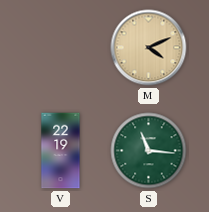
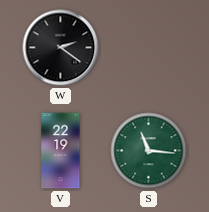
W: none -> 2:21 (61, 48)
M: 4:11 -> none (149, 48)
